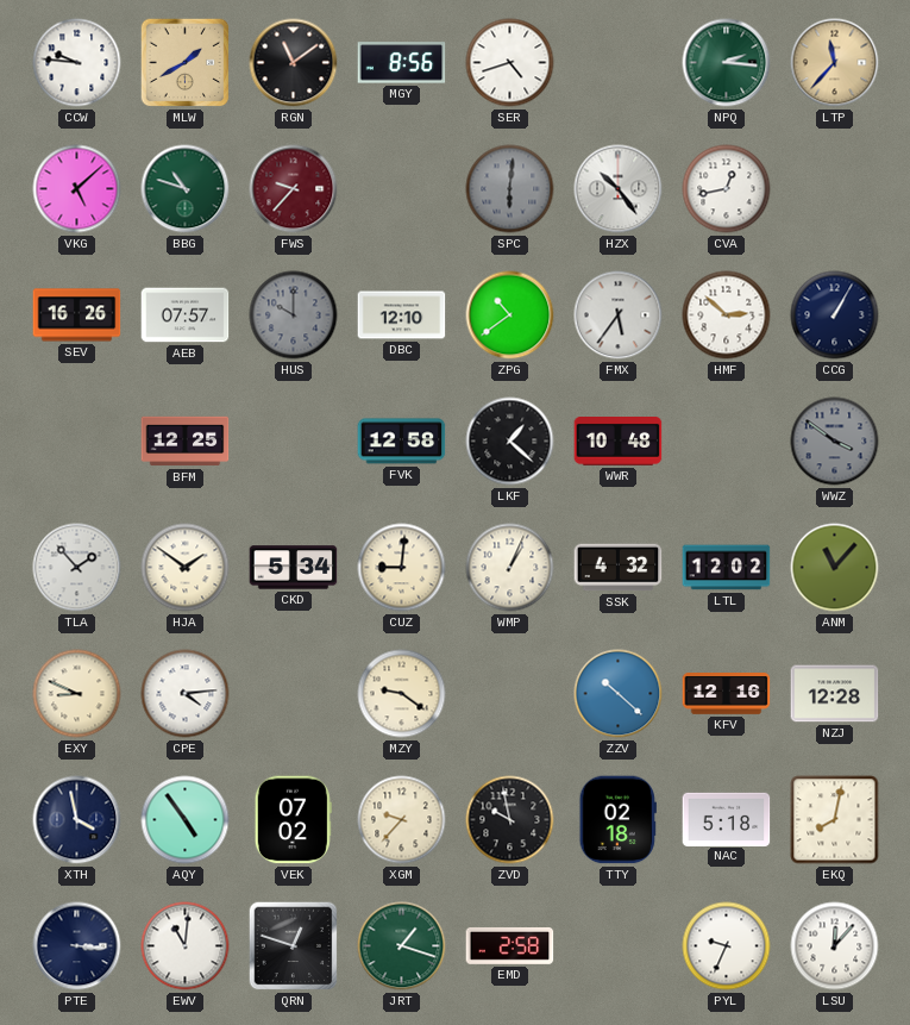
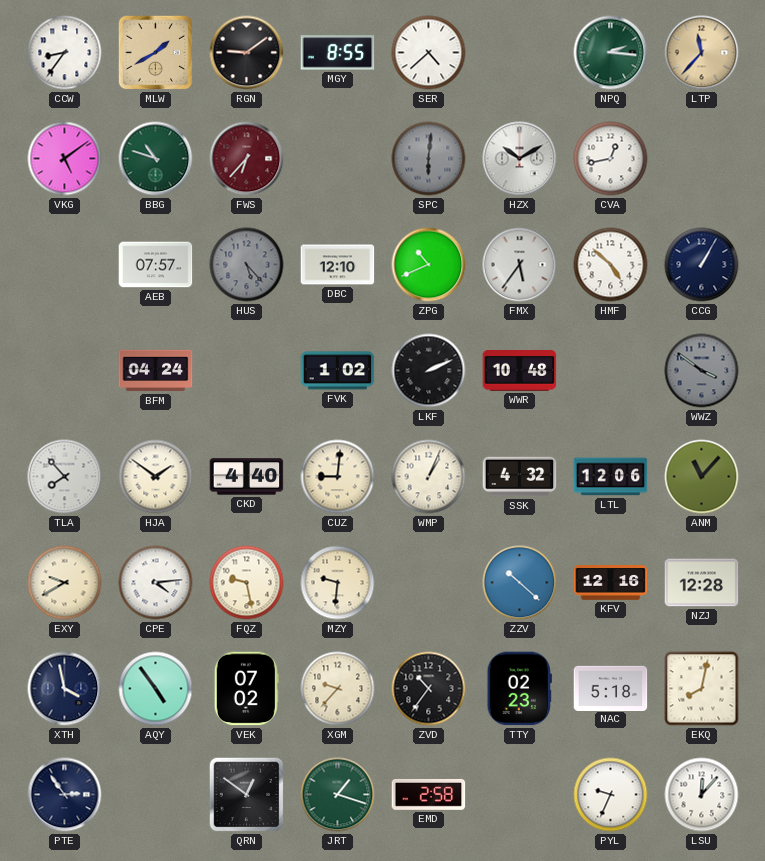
CCW: 9:46 -> 8:36 (65, 53)
RGN: 11:09 -> 9:09 (247, 53)
MGY: 8:56 -> 8:55 (338, 53)
SER: 4:42 -> 4:38 (429, 53)
VKG: 5:08 -> 5:09 (65, 159)
FWS: 9:37 -> 6:37 (247, 159)
HZX: 10:24 -> 10:10 (520, 159)
SEV: 16:26 -> none (77, 315)
HUS: 10:00 -> 5:23 (247, 265)
ZPG: 10:39 -> 10:41 (429, 265)
HMF: 2:52 -> 4:52 (611, 265)
BFM: 12:25 -> 04:24 (156, 371)
FVK: 12:58 -> 1:02 (338, 371)
LKF: 1:22 -> 2:11 (429, 371)
TLA: 1:53 -> 7:53 (65, 477)
CKD: 5:34 -> 4:40 (247, 477)
LTL: 12:02 -> 12:06 (611, 477)
EXY: 8:49 -> 9:40 (65, 583)
FQZ: none -> 9:28 (247, 583)
MZY: 9:21 -> 9:31 (338, 583)
ZVD: 9:58 -> 10:36 (429, 689)
TTY: 02:18 -> 02:23 (519, 689)
PTE: 3:16 -> 2:54 (65, 795)
EWV: 11:01 -> none (186, 946)
QRN: 12:48 -> 12:51 (247, 795)
